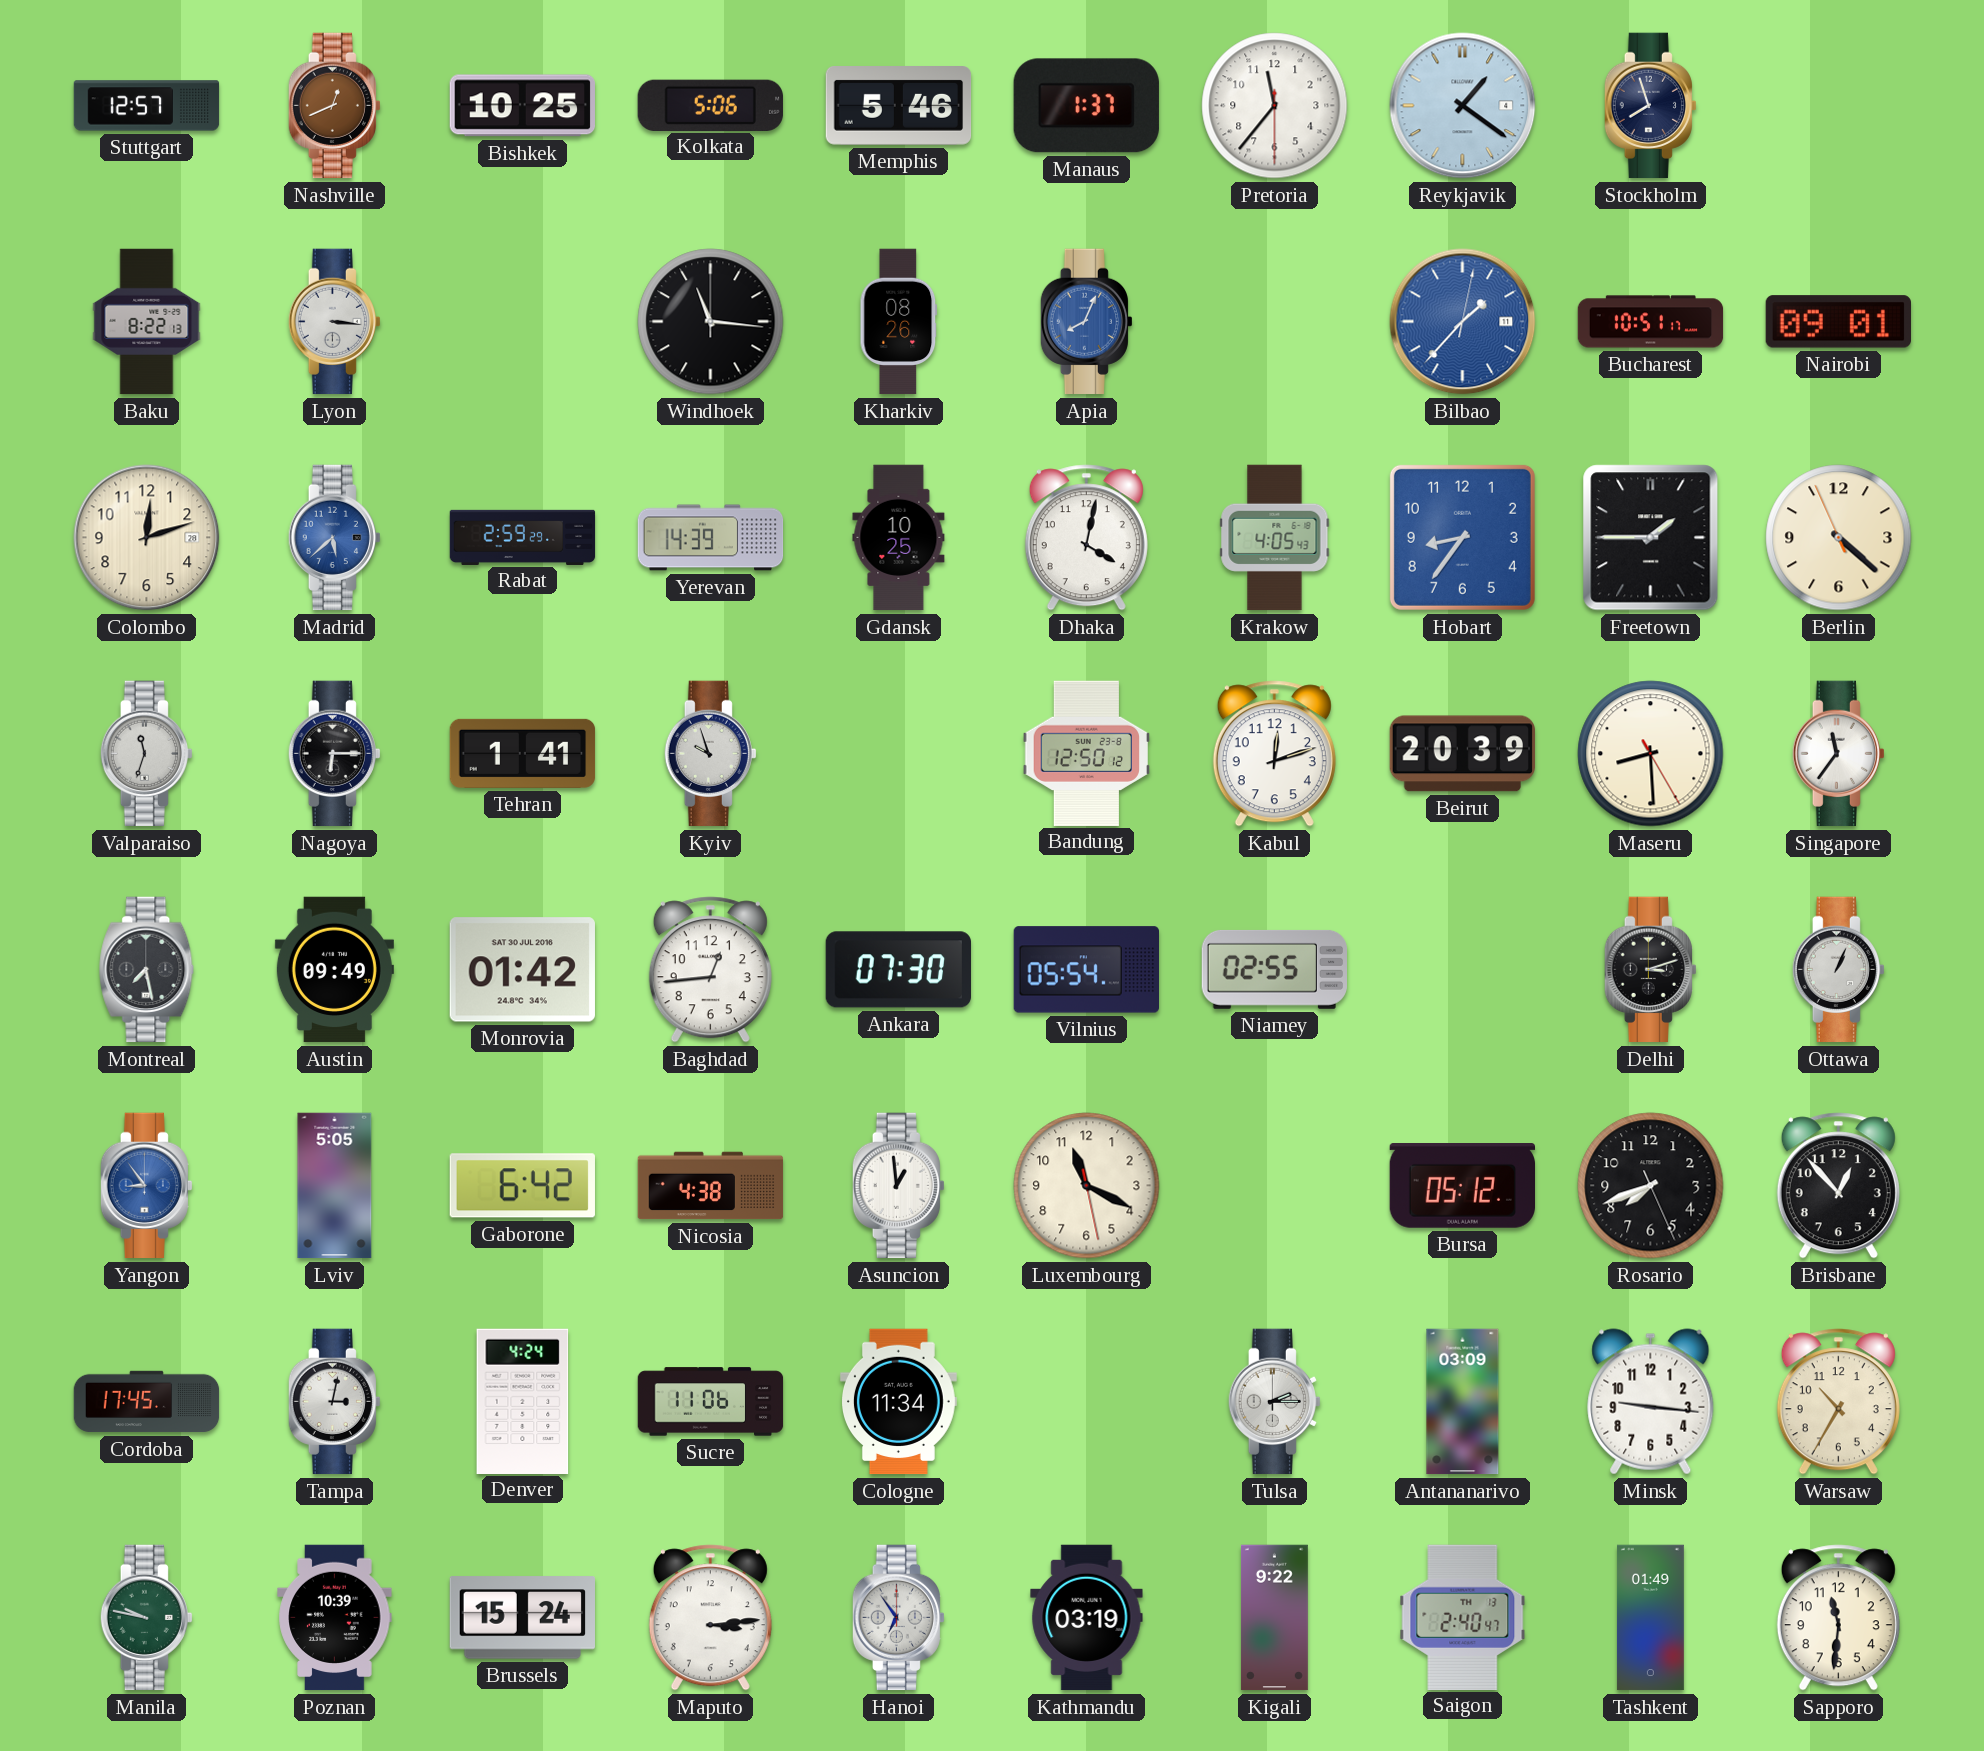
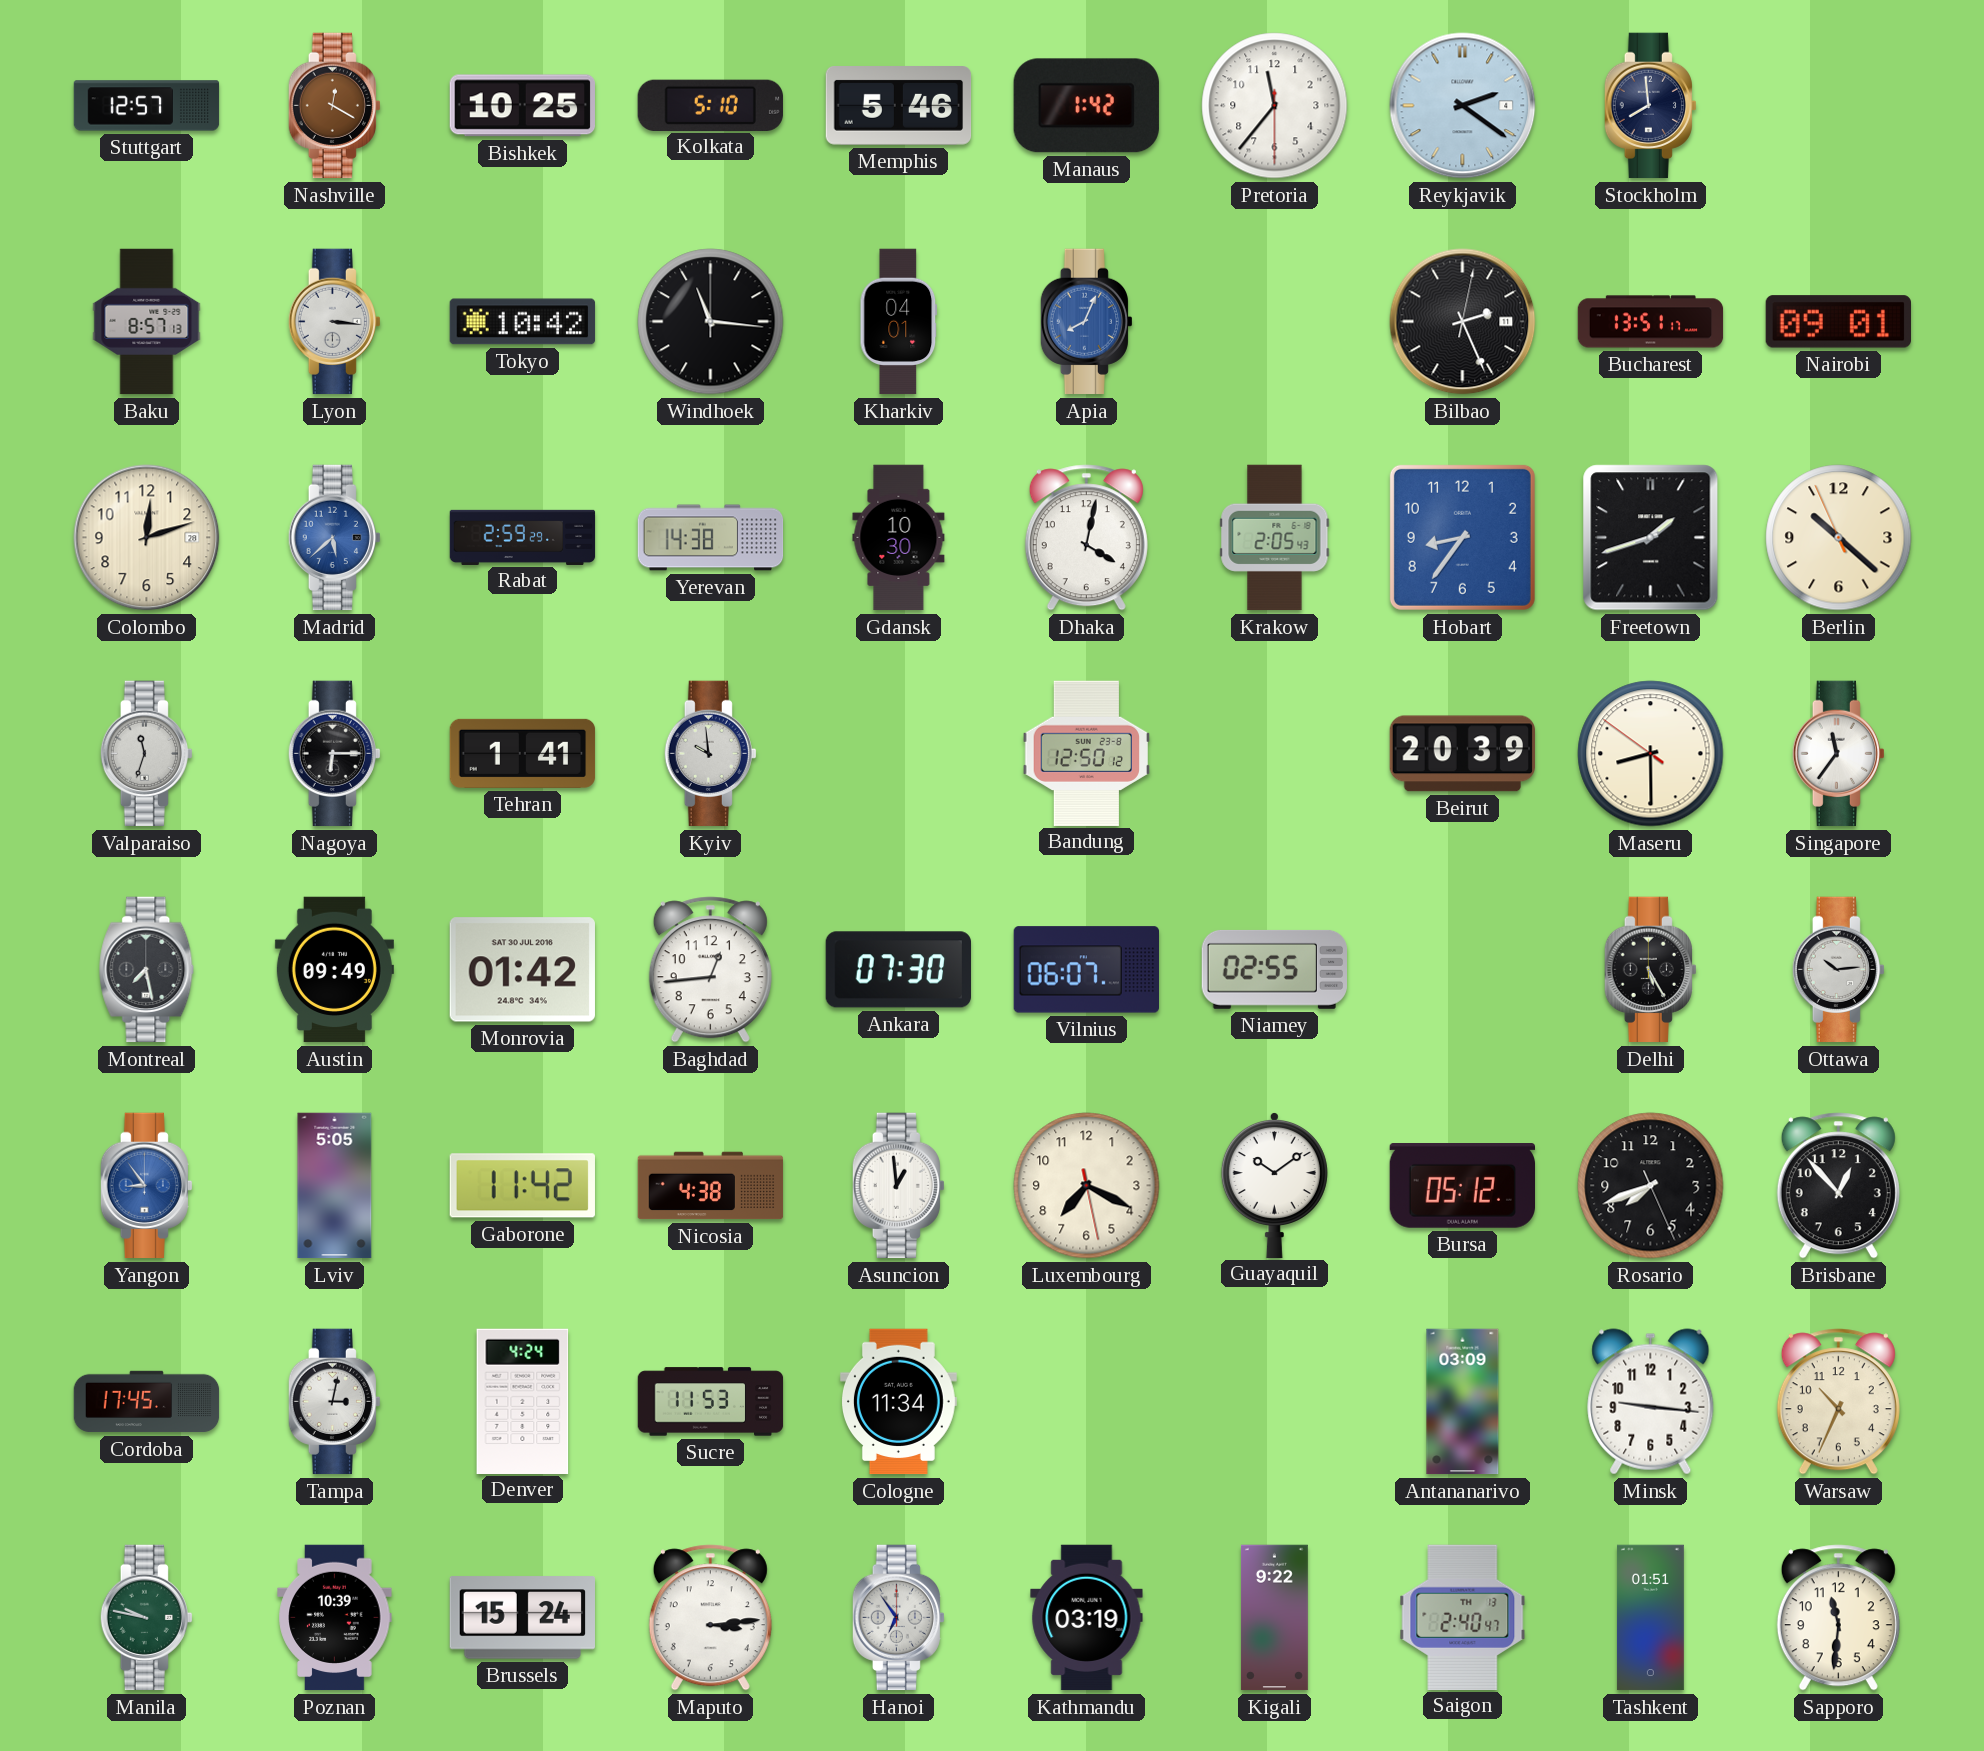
Nashville: 12:41 -> 12:20 (334, 106)
Kolkata: 5:06 -> 5:10 (710, 105)
Manaus: 1:37 -> 1:42 (1086, 106)
Reykjavik: 1:21 -> 2:21 (1463, 106)
Stockholm: 7:57 -> 7:59 (1650, 106)
Baku: 8:22 -> 8:57 (147, 322)
Tokyo: none -> 10:42 (523, 322)
Kharkiv: 08:26 -> 04:01 (899, 322)
Bilbao: 1:37 -> 2:26 (1463, 322)
Bilbao dial: blue -> black (1463, 322)
Bucharest: 10:51 -> 13:51 (1651, 322)
Yerevan: 14:39 -> 14:38 (711, 538)
Gdansk: 10:25 -> 10:30 (899, 538)
Krakow: 4:05 -> 2:05 (1275, 538)
Freetown: 1:45 -> 1:42 (1651, 538)
Berlin: 4:21 -> 10:21 (1839, 538)
Kyiv: 9:57 -> 9:59 (710, 754)
Kabul: 12:12 -> none (1274, 754)
Maseru: 8:29:25 -> 8:29:51 (1651, 754)
Vilnius: 05:54 -> 06:07 (1086, 970)
Delhi: 3:12 -> 5:25 (1650, 970)
Ottawa: 1:04 -> 10:14 (1838, 970)
Gaborone: 6:42 -> 11:42 (522, 1186)
Luxembourg: 11:19 -> 7:19 (1087, 1186)
Guayaquil: none -> 10:09 (1274, 1184)
Sucre: 11:06 -> 11:53 (711, 1402)
Tulsa: 2:15 -> none (1274, 1402)
Warsaw: 10:35 -> 10:34 (1838, 1402)
Tashkent: 01:49 -> 01:51 (1650, 1618)
